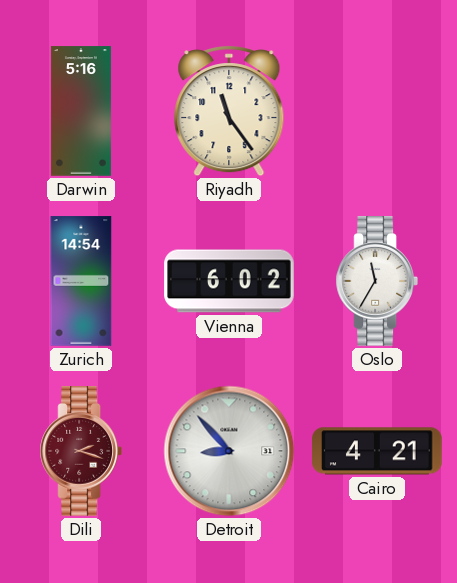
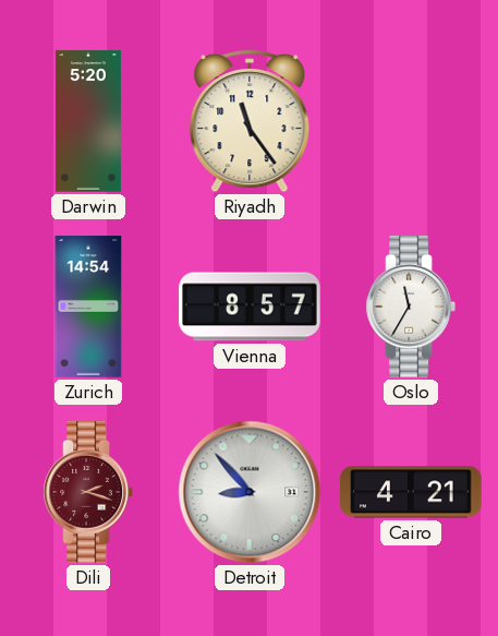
Darwin: 5:16 -> 5:20 (88, 121)
Vienna: 6:02 -> 8:57 (250, 307)
